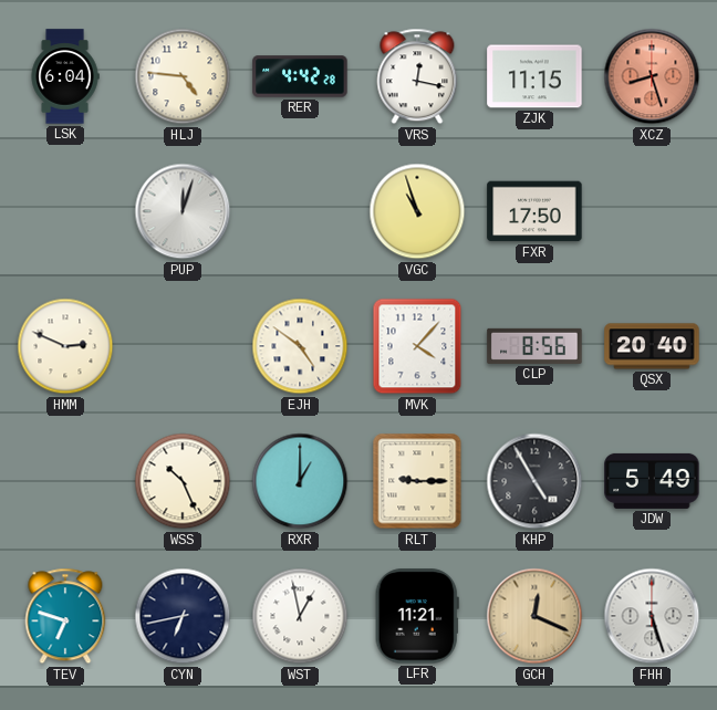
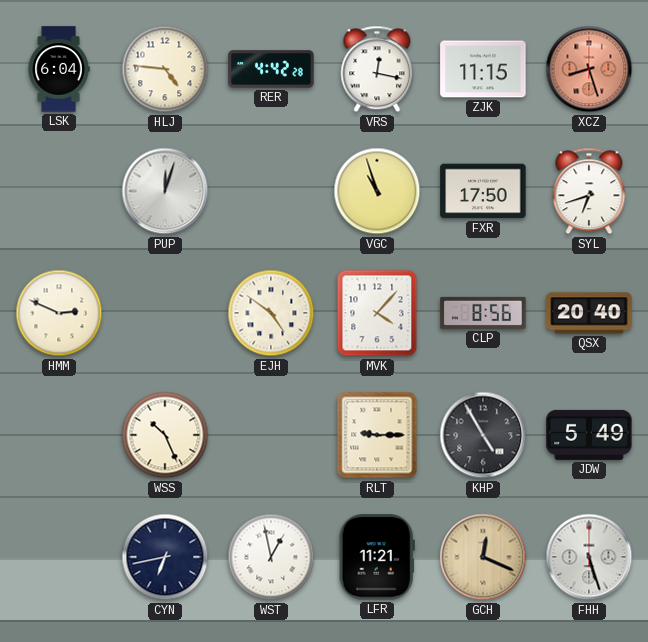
SYL: none -> 6:42 (589, 191)
RXR: 1:00 -> none (300, 481)
TEV: 6:48 -> none (65, 616)
